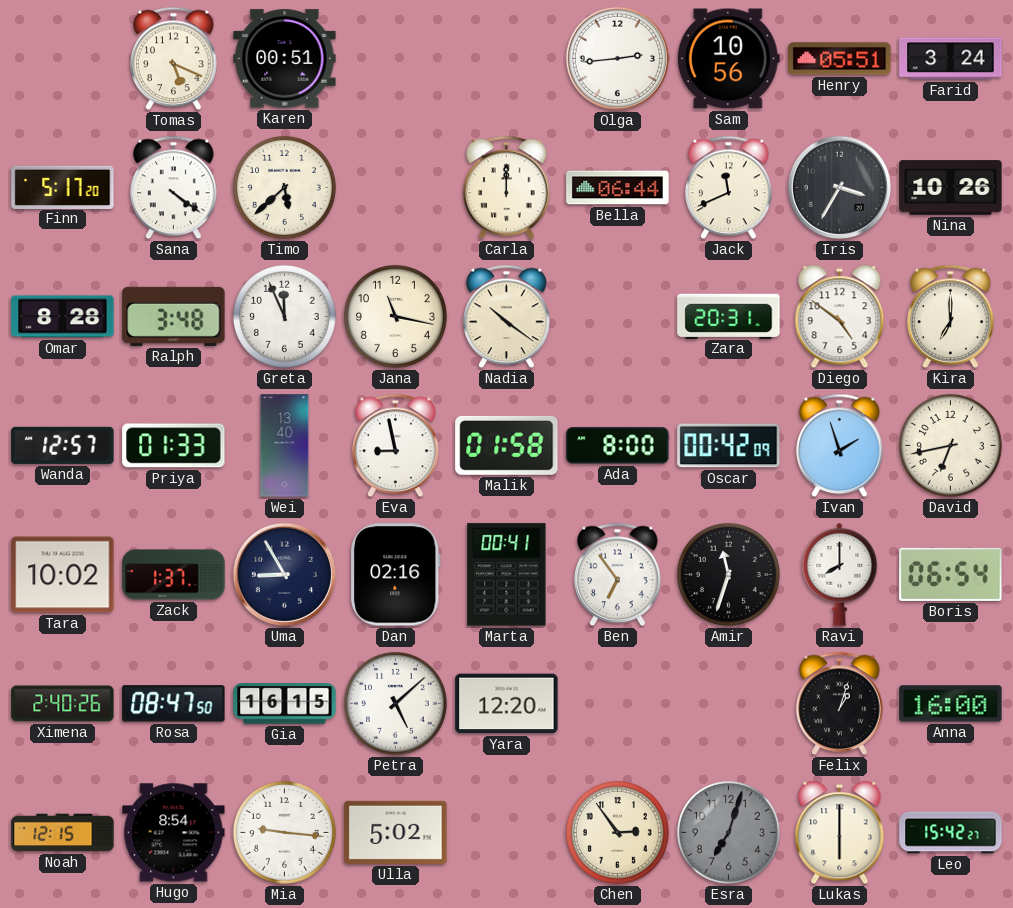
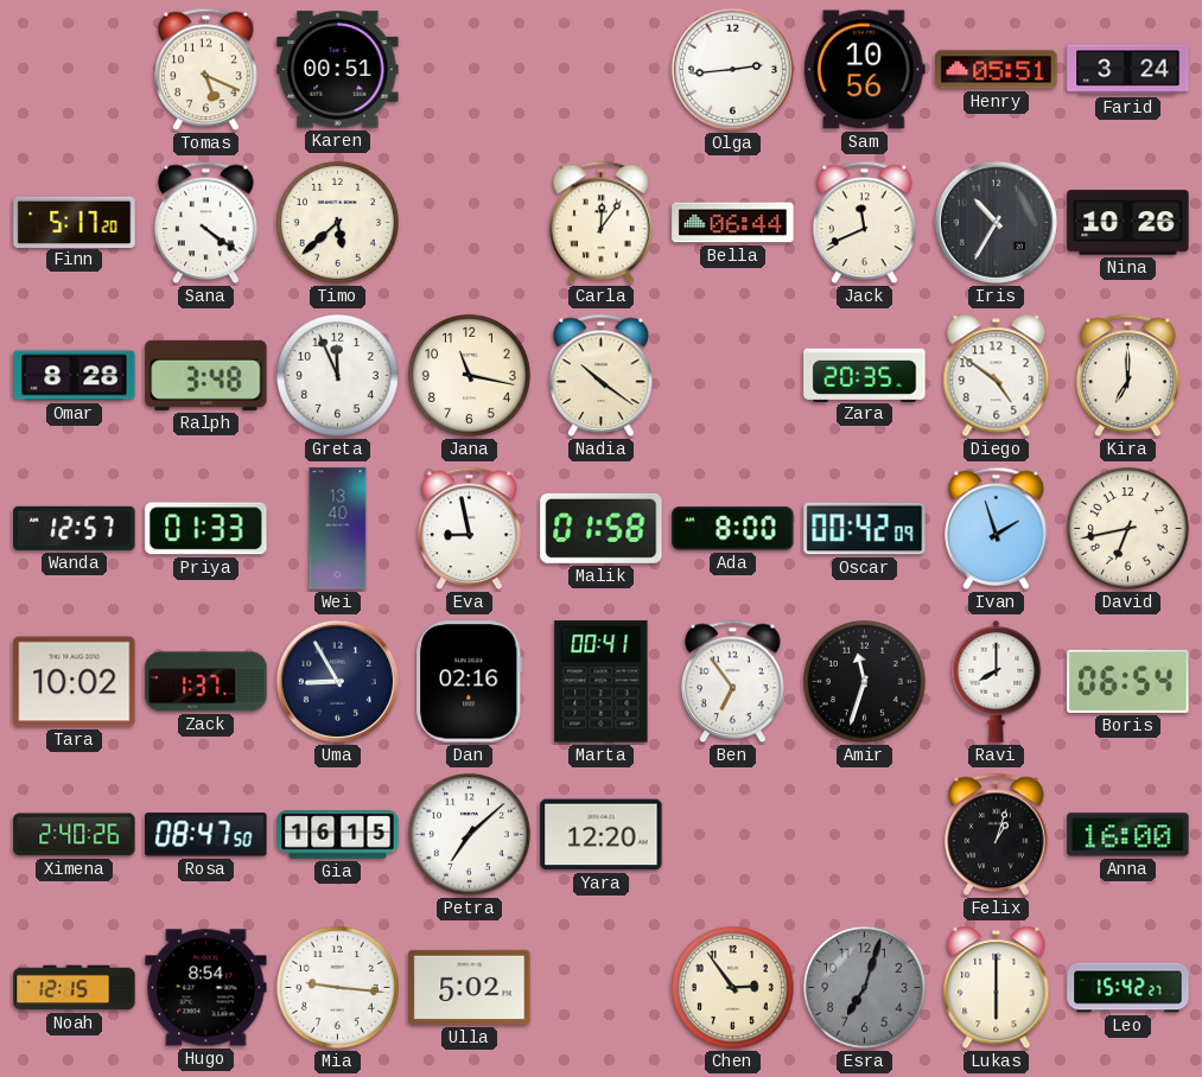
Carla: 12:00 -> 12:06 (602, 223)
Iris: 3:35 -> 10:35 (996, 222)
Zara: 20:31 -> 20:35 (865, 375)
Petra: 5:08 -> 7:08 (469, 834)
